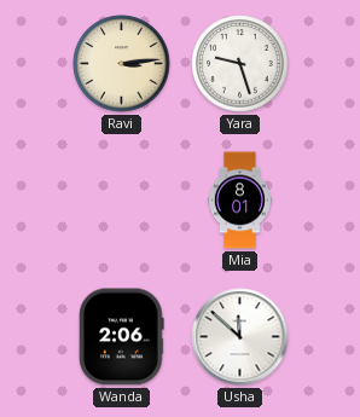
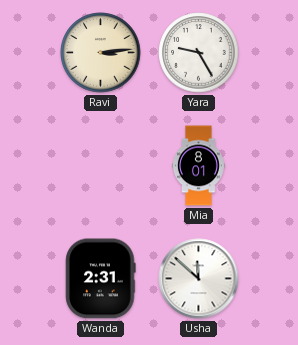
Yara: 9:27 -> 9:25 (199, 53)
Wanda: 2:06 -> 2:31 (101, 279)
